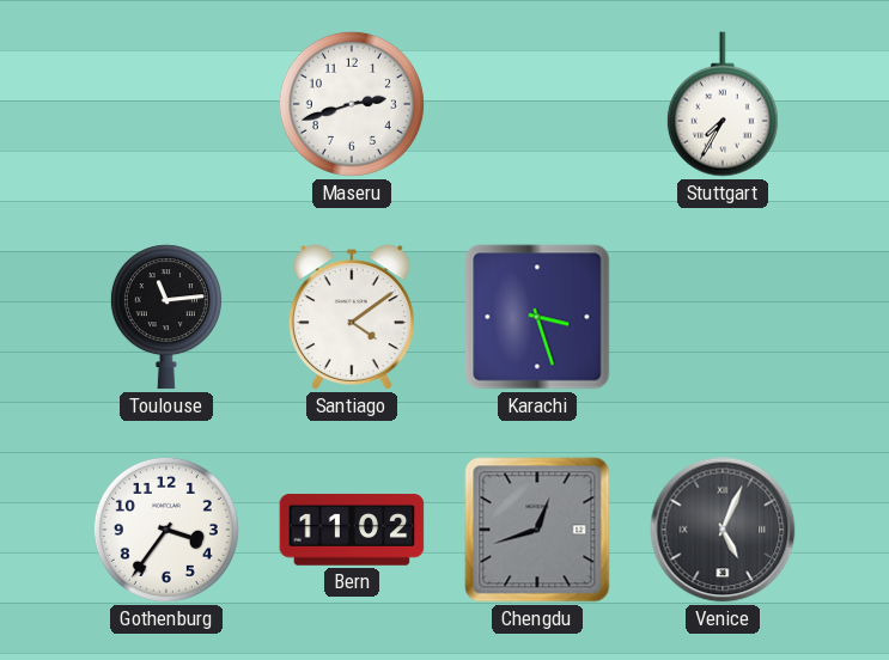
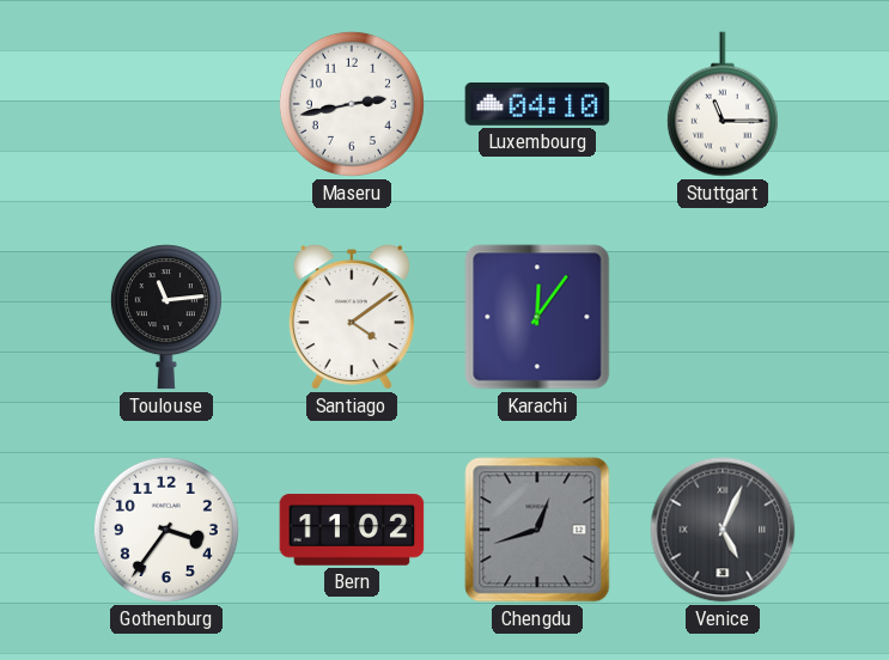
Maseru: 2:42 -> 2:43 (352, 104)
Luxembourg: none -> 04:10 (537, 104)
Stuttgart: 7:35 -> 11:15 (723, 104)
Karachi: 3:27 -> 12:06 (537, 317)
